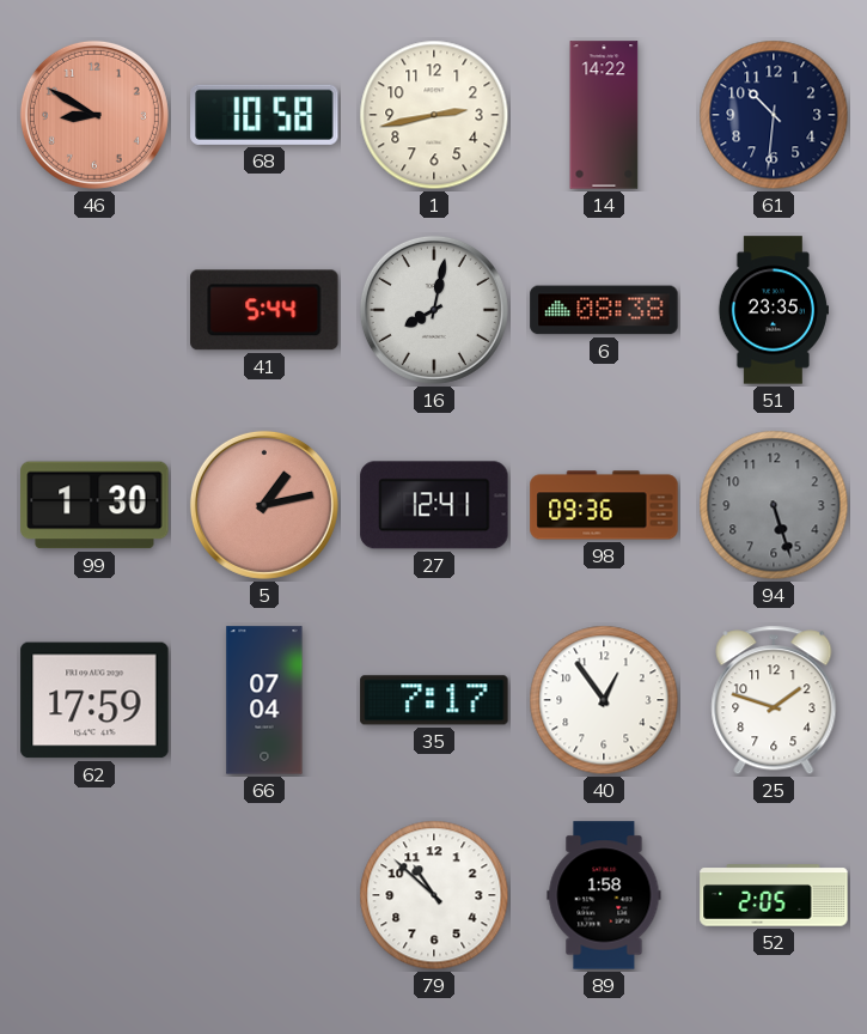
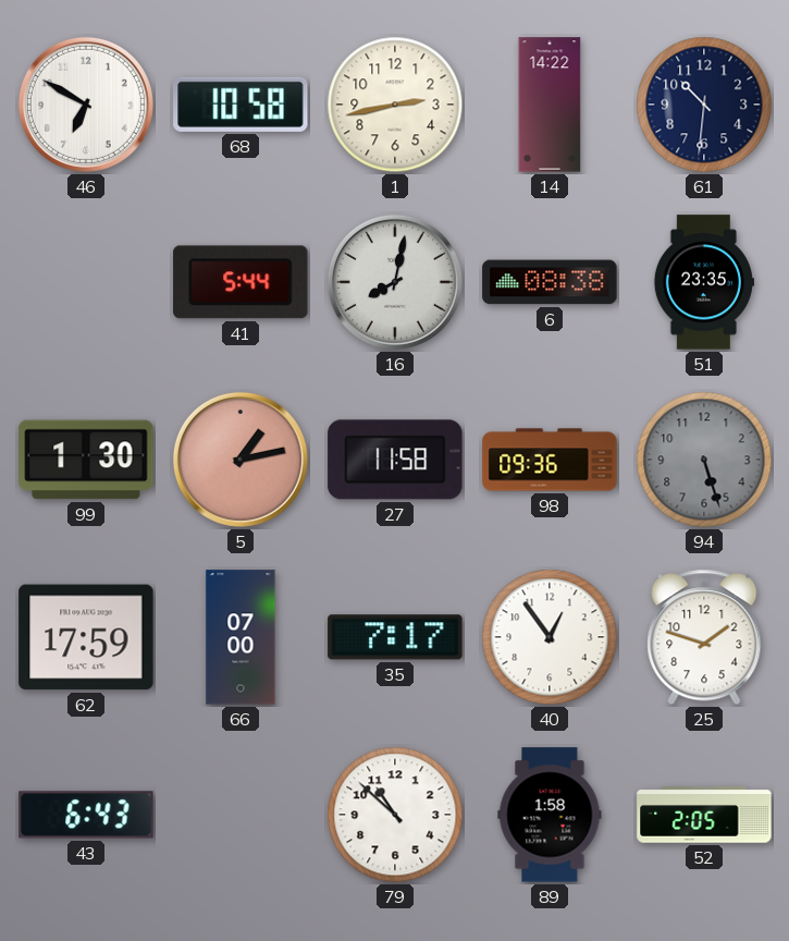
46: 8:50 -> 6:50 (86, 105)
46 dial: salmon -> white (86, 105)
27: 12:41 -> 11:58 (395, 460)
66: 07:04 -> 07:00 (241, 637)
43: none -> 6:43 (86, 815)
